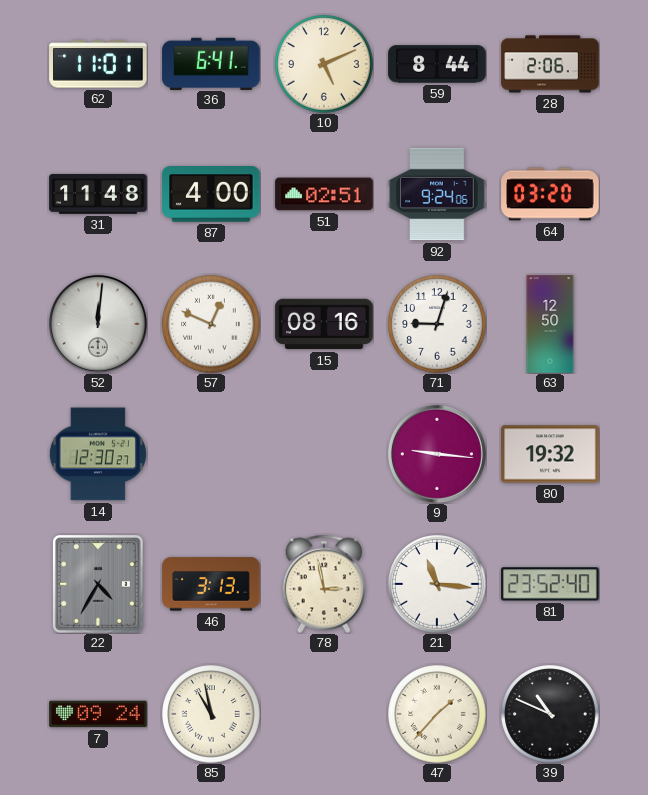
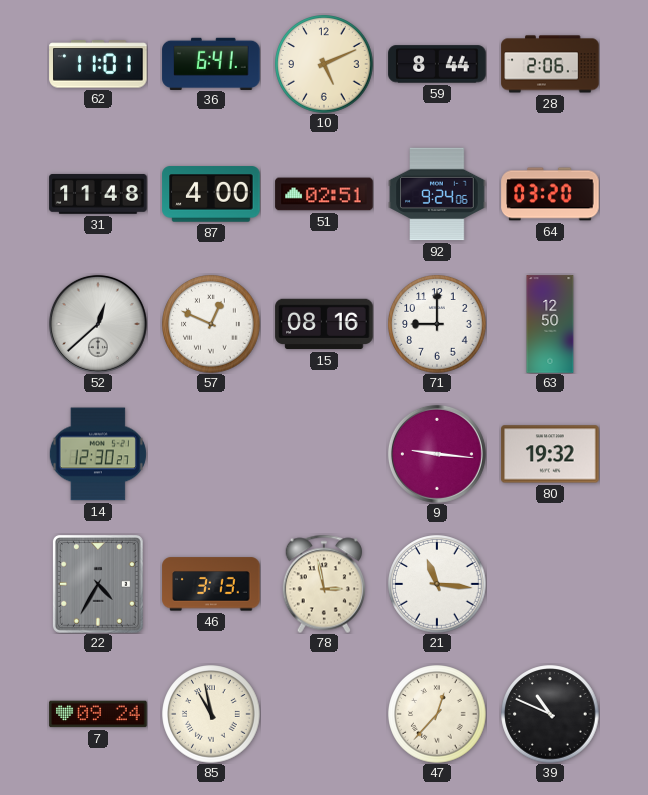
52: 12:01 -> 12:38 (98, 324)
71: 9:03 -> 9:00 (437, 324)
81: 23:52 -> none (550, 584)
47: 1:37 -> 12:37 (437, 714)
